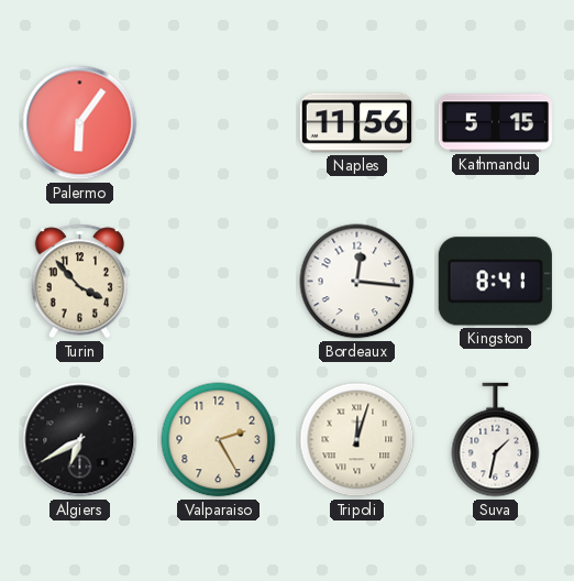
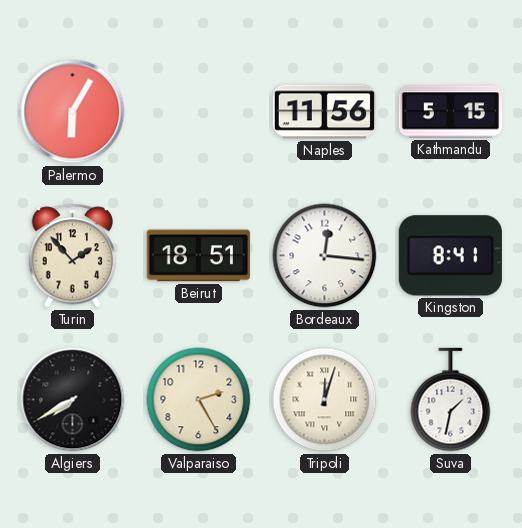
Palermo: 6:06 -> 6:05 (73, 112)
Turin: 3:53 -> 1:53 (73, 256)
Beirut: none -> 18:51 (198, 256)
Algiers: 6:40 -> 7:40 (73, 400)
